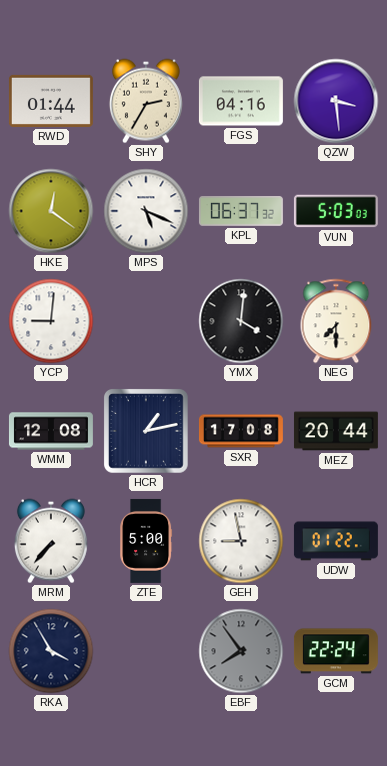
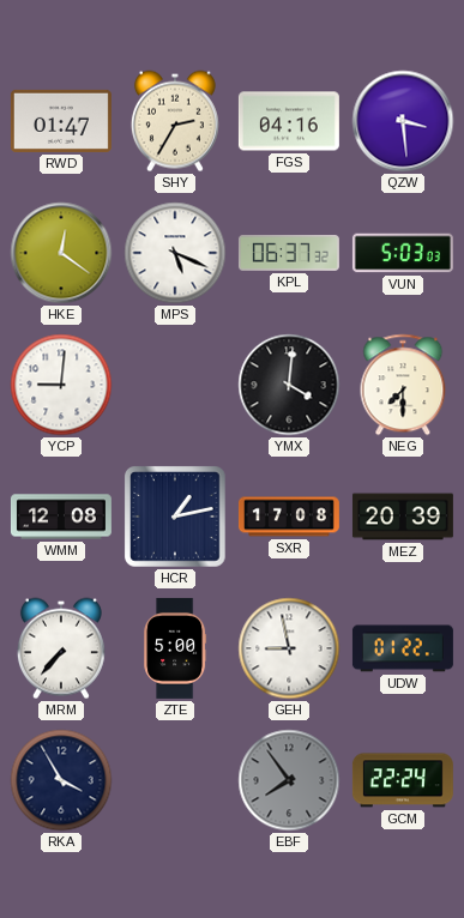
RWD: 01:44 -> 01:47 (61, 121)
MEZ: 20:44 -> 20:39 (403, 517)
